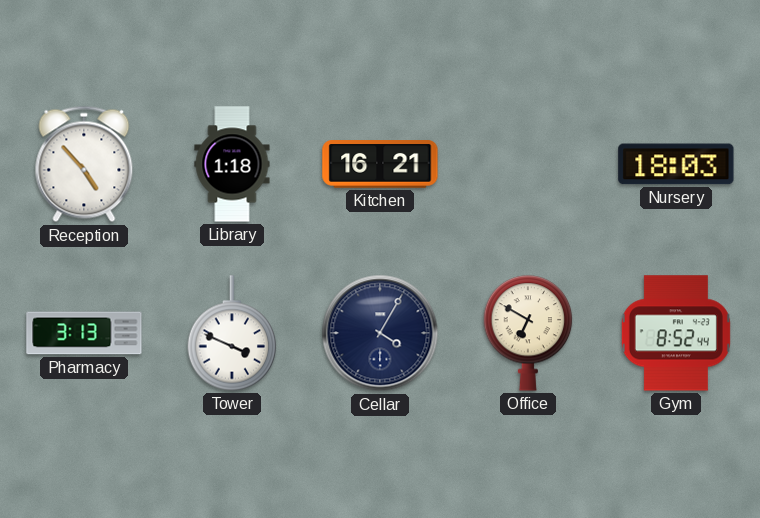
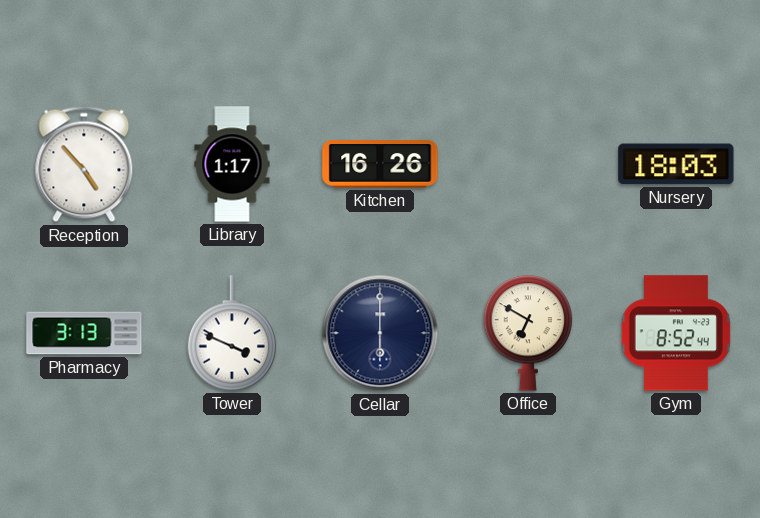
Library: 1:18 -> 1:17 (232, 164)
Kitchen: 16:21 -> 16:26 (380, 164)
Cellar: 4:05 -> 6:00 (380, 333)
